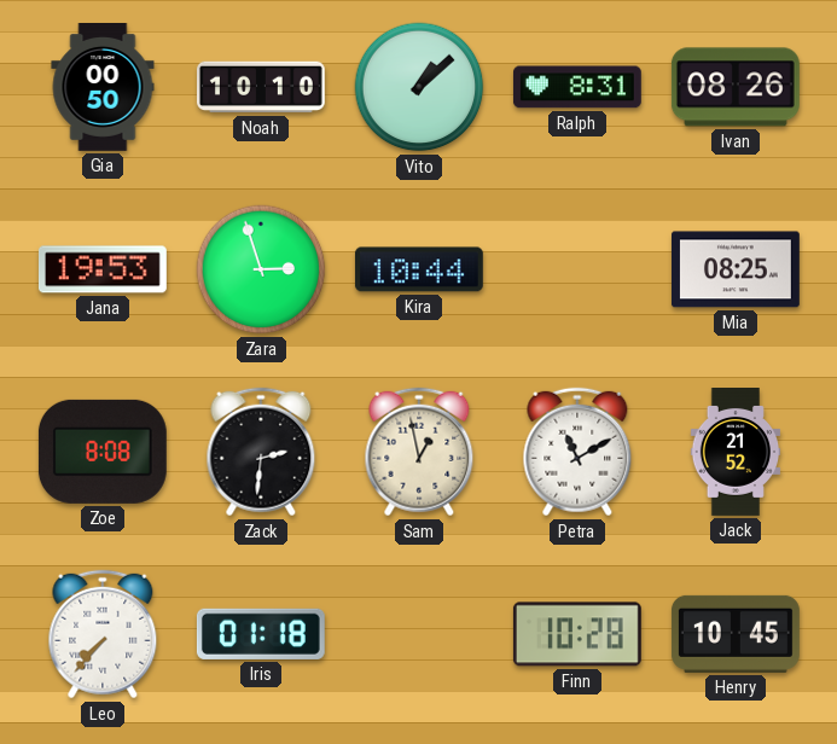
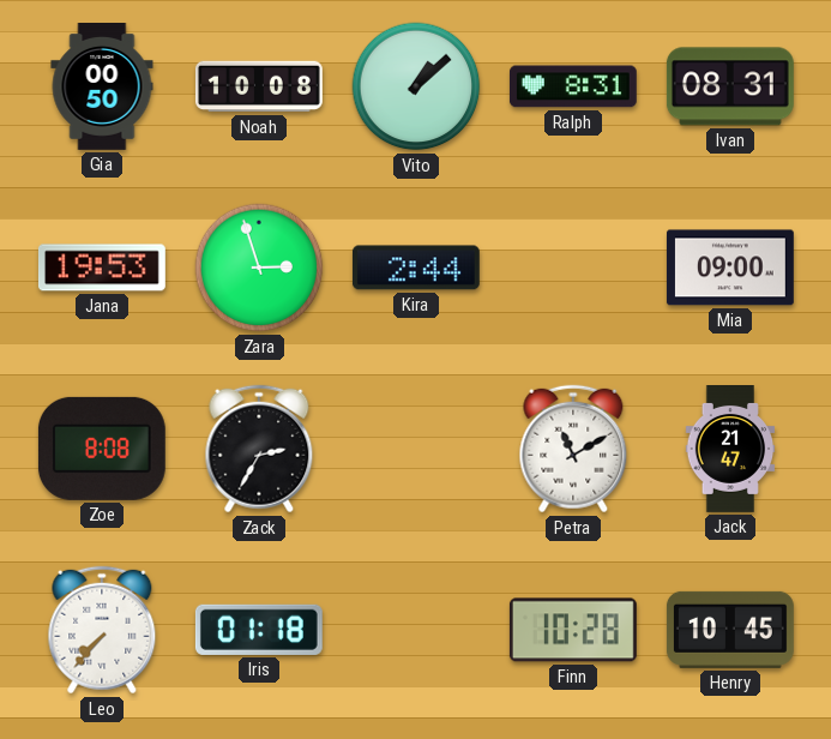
Noah: 10:10 -> 10:08 (259, 86)
Ivan: 08:26 -> 08:31 (730, 86)
Kira: 10:44 -> 2:44 (416, 268)
Mia: 08:25 -> 09:00 (730, 268)
Zack: 2:31 -> 2:35 (259, 449)
Sam: 12:58 -> none (419, 452)
Jack: 21:52 -> 21:47 (730, 450)
